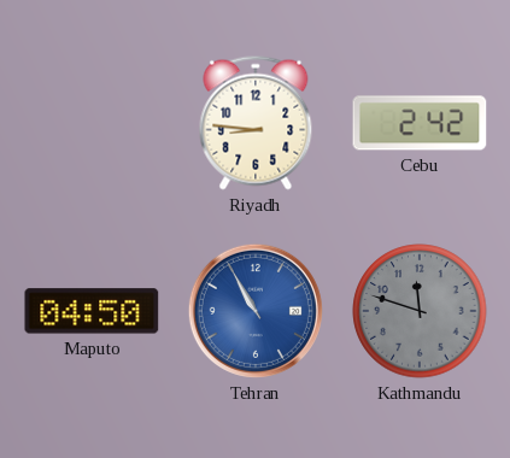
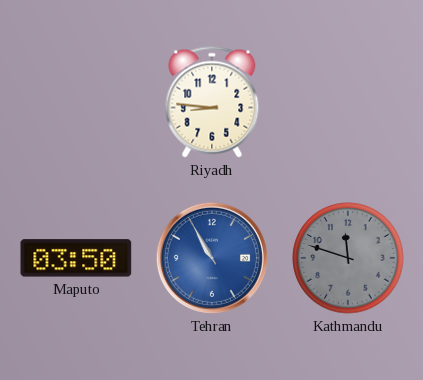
Cebu: 2:42 -> none (420, 123)
Maputo: 04:50 -> 03:50 (76, 258)
